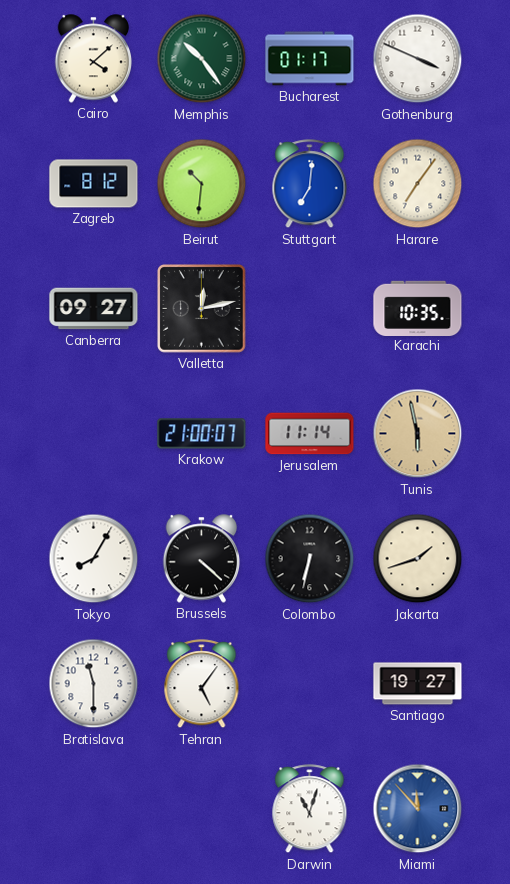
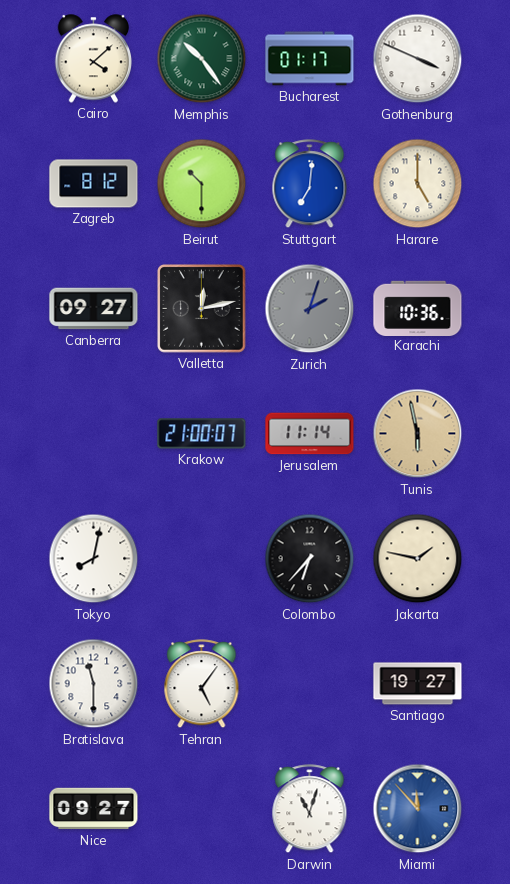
Beirut: 10:31 -> 10:30 (202, 184)
Harare: 7:06 -> 5:00 (418, 184)
Zurich: none -> 2:03 (310, 309)
Karachi: 10:35 -> 10:36 (418, 308)
Tokyo: 8:05 -> 8:02 (94, 559)
Brussels: 4:22 -> none (202, 559)
Colombo: 6:32 -> 6:37 (310, 559)
Jakarta: 1:42 -> 1:47 (418, 559)
Nice: none -> 09:27 (94, 809)
